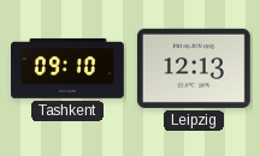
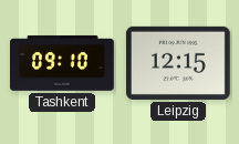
Leipzig: 12:13 -> 12:15 (178, 63)
